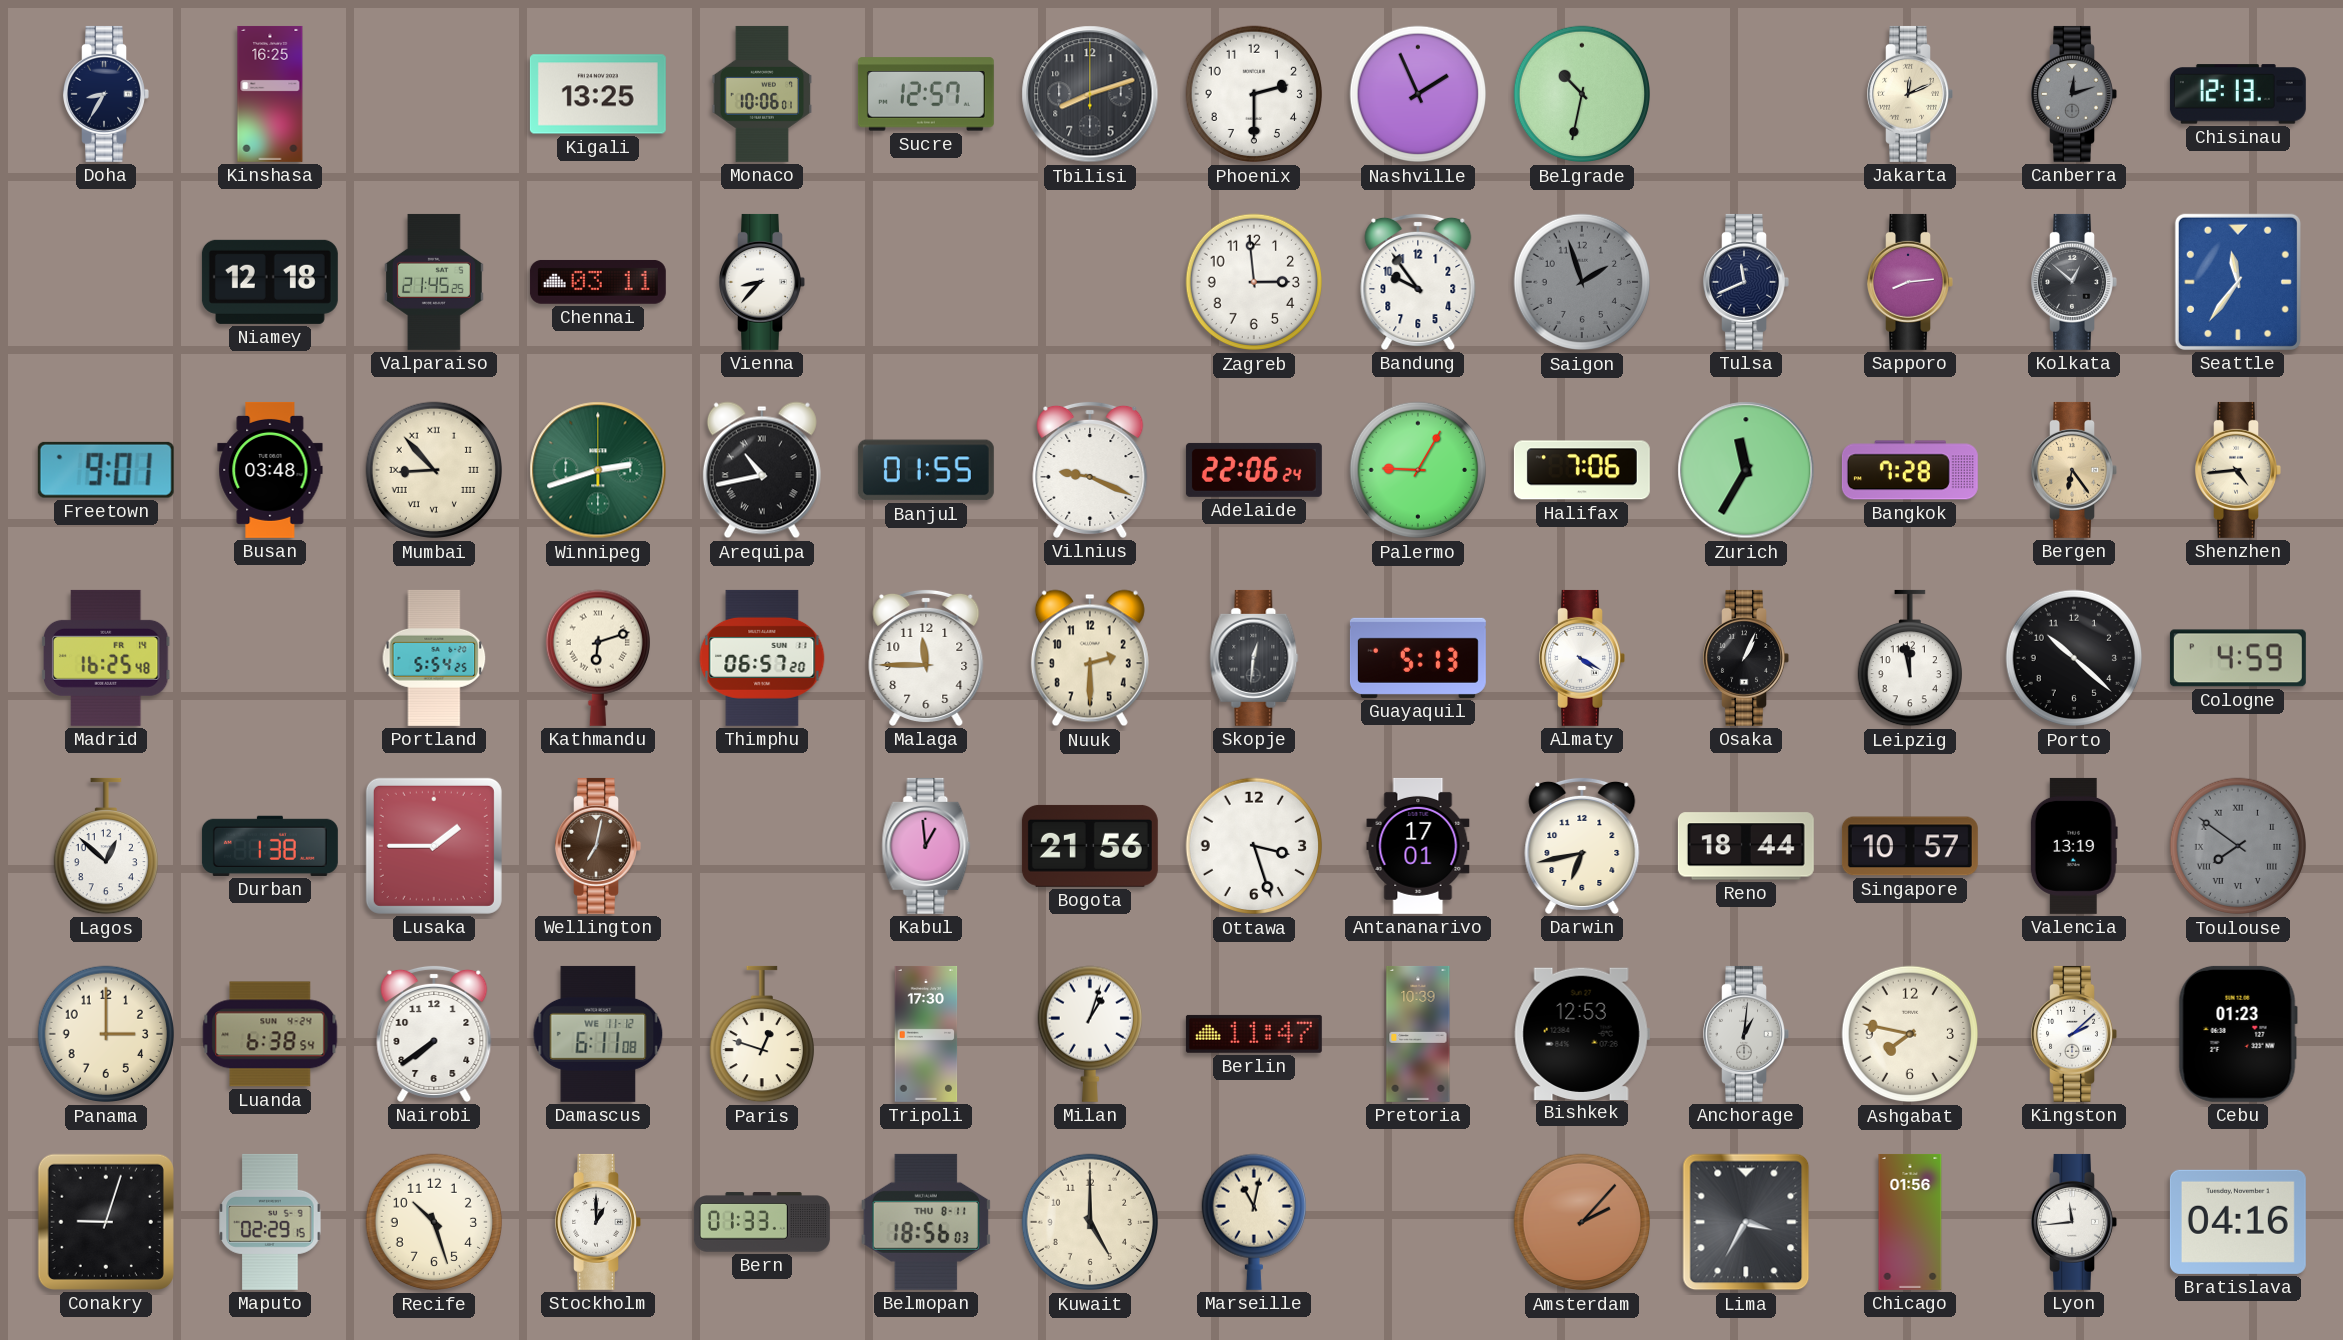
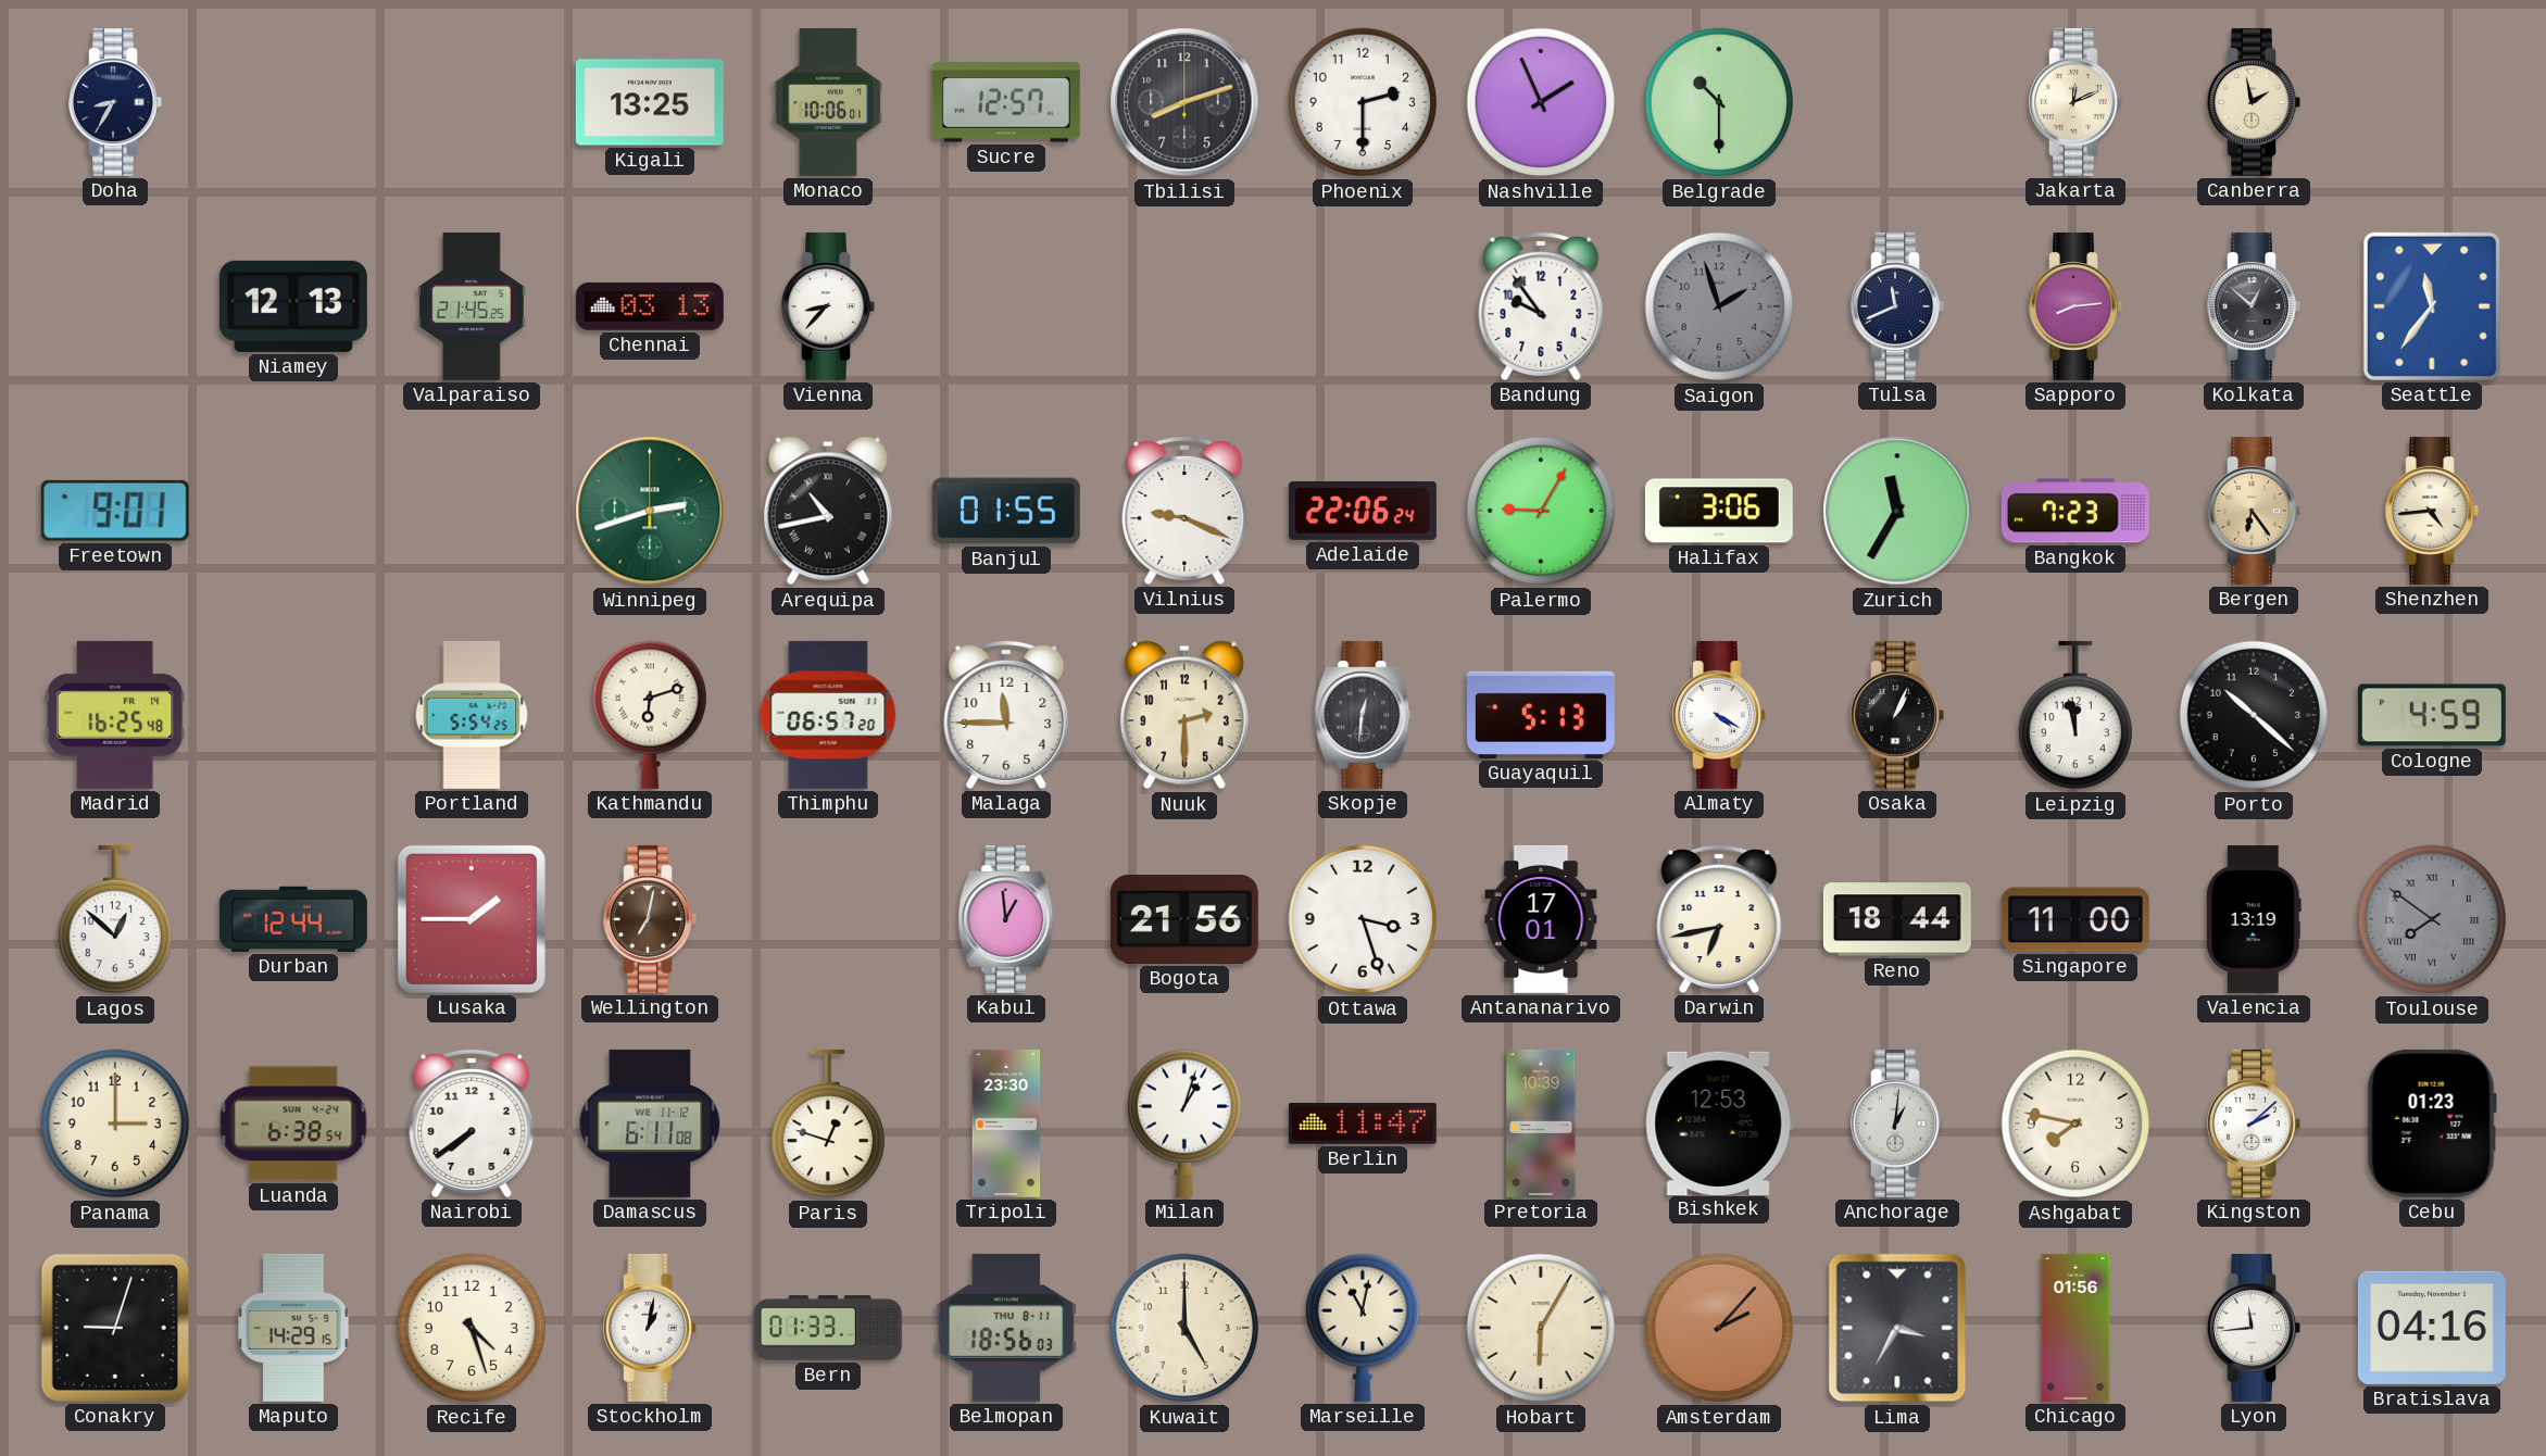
Kinshasa: 16:25 -> none (270, 94)
Belgrade: 10:32 -> 10:30 (1719, 102)
Canberra: 12:12 -> 1:58 (2254, 102)
Canberra dial: grey -> cream (2254, 102)
Chisinau: 12:13 -> none (2238, 94)
Niamey: 12:18 -> 12:13 (293, 306)
Chennai: 03:11 -> 03:13 (650, 306)
Zagreb: 2:59 -> none (1254, 282)
Busan: 03:48 -> none (270, 470)
Mumbai: 8:53 -> none (434, 470)
Halifax: 7:06 -> 3:06 (1719, 511)
Bangkok: 7:28 -> 7:23 (2075, 511)
Durban: 1:38 -> 12:44 (293, 919)
Singapore: 10:57 -> 11:00 (2075, 919)
Tripoli: 17:30 -> 23:30 (1006, 1124)
Maputo: 02:29 -> 14:29 (293, 1328)
Recife: 10:27 -> 4:27 (472, 1328)
Stockholm: 1:00 -> 1:02 (650, 1328)
Hobart: none -> 6:05 (1541, 1328)
